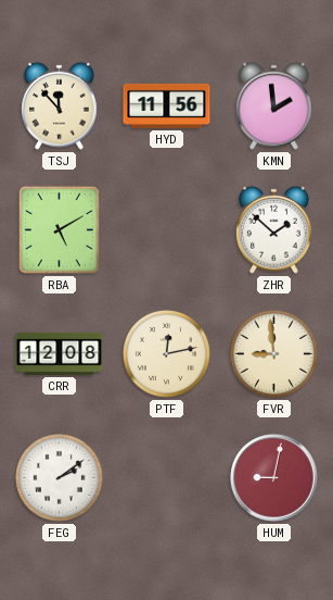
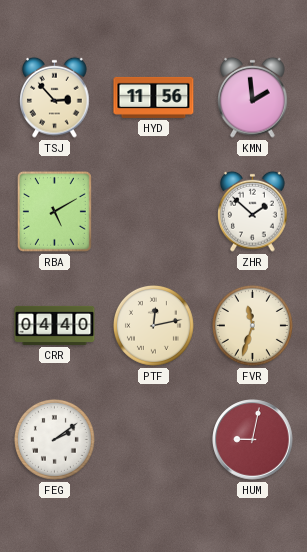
TSJ: 11:53 -> 2:53 (55, 97)
CRR: 12:08 -> 04:40 (55, 325)
FVR: 8:59 -> 11:33 (252, 325)
